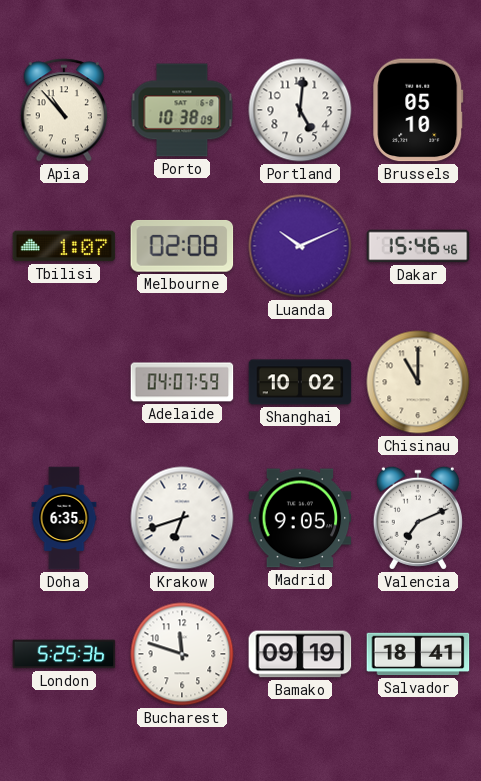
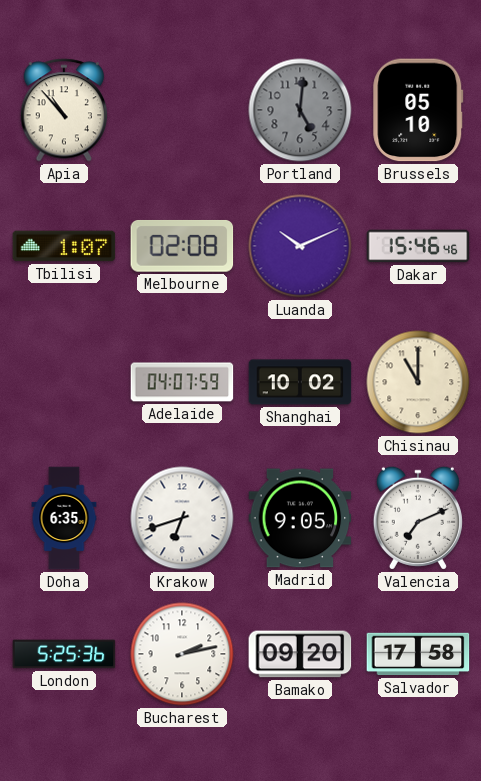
Porto: 10:38 -> none (182, 110)
Portland dial: white -> grey (300, 110)
Bucharest: 11:48 -> 2:13 (182, 654)
Bamako: 09:19 -> 09:20 (300, 654)
Salvador: 18:41 -> 17:58 (418, 654)
